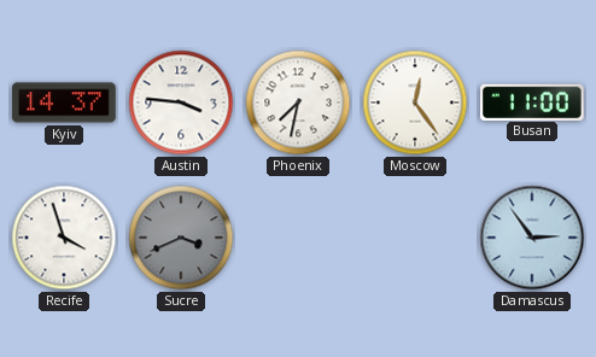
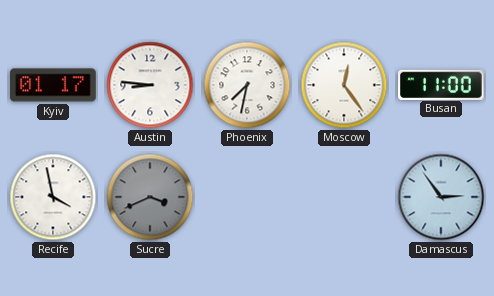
Kyiv: 14:37 -> 01:17 (53, 85)
Austin: 3:46 -> 8:46 (150, 85)
Recife: 3:57 -> 3:58 (53, 197)
